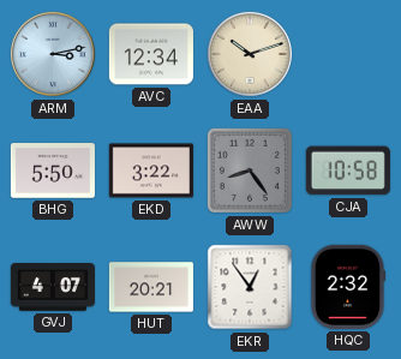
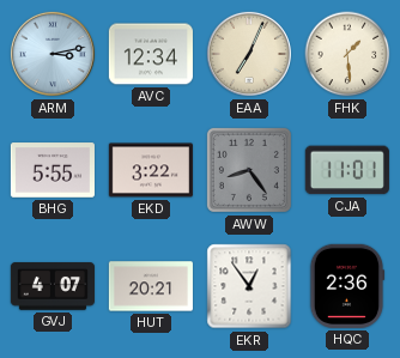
EAA: 10:12 -> 7:04 (249, 54)
FHK: none -> 1:29 (347, 54)
BHG: 5:50 -> 5:55 (53, 170)
CJA: 10:58 -> 11:01 (347, 170)
HQC: 2:32 -> 2:36 (347, 286)
